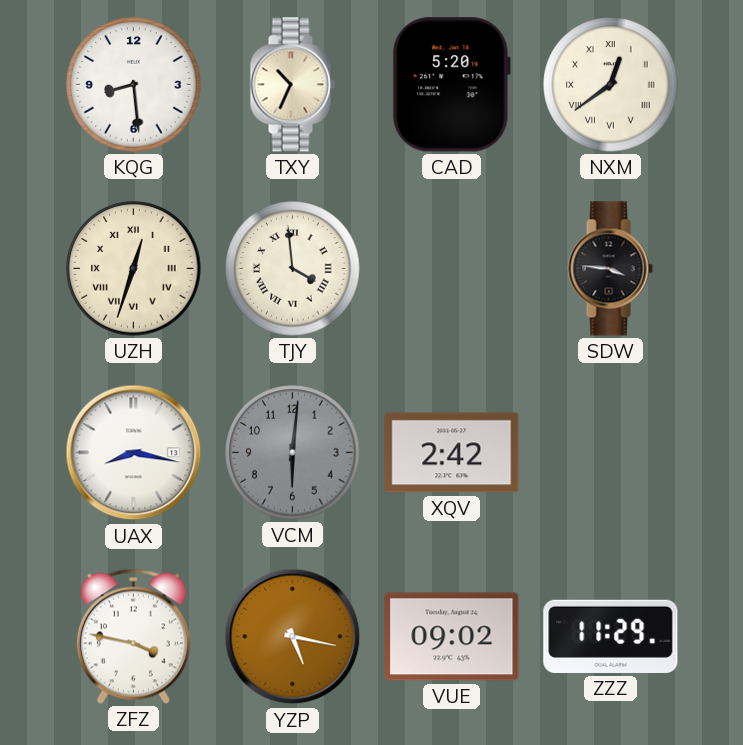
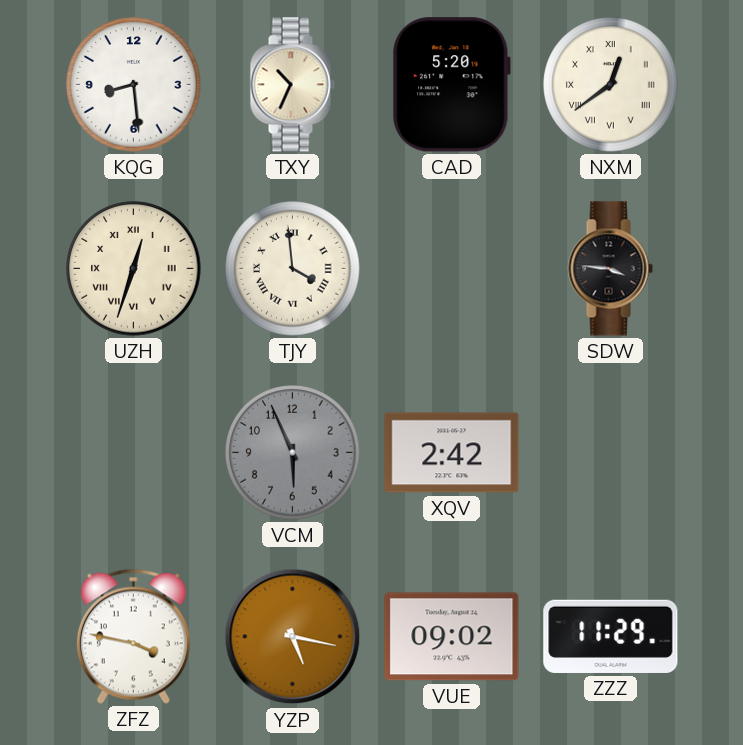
UAX: 8:17 -> none (134, 453)
VCM: 6:01 -> 5:56 (293, 453)
